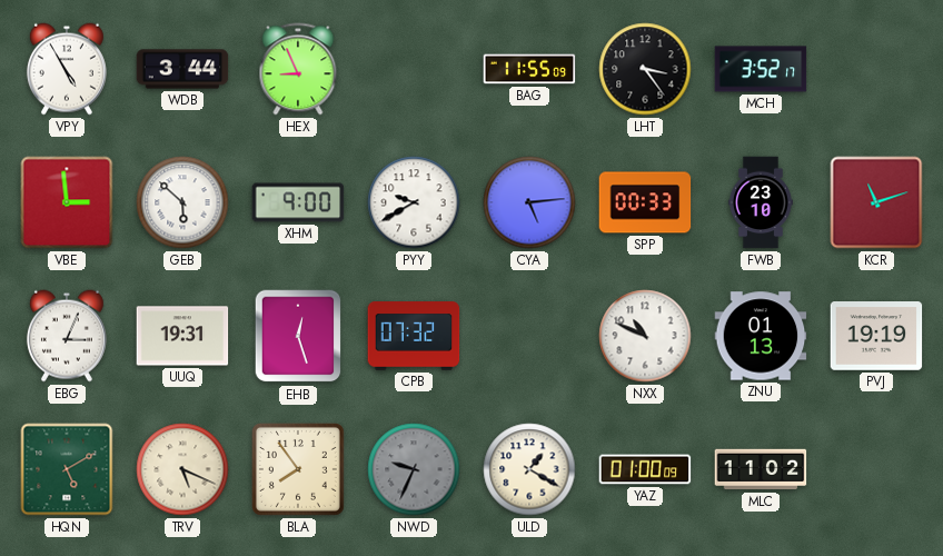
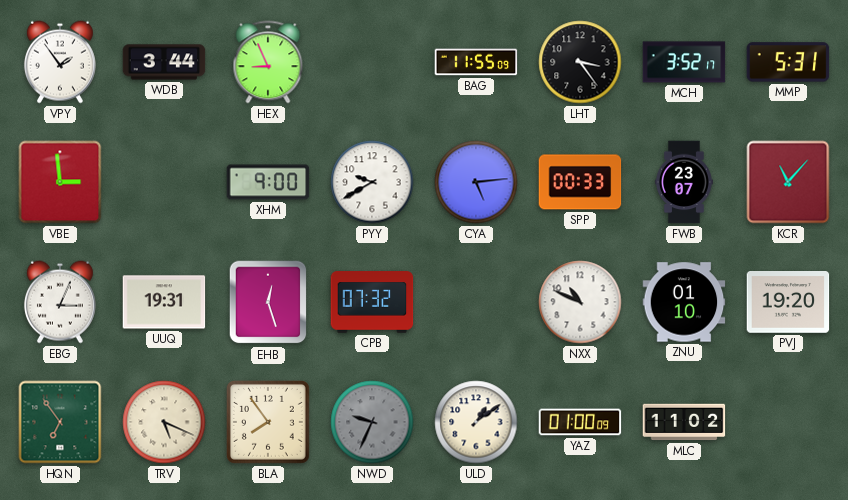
VPY: 4:55 -> 1:54 (60, 62)
MMP: none -> 5:31 (788, 62)
GEB: 5:52 -> none (182, 202)
FWB: 23:10 -> 23:07 (684, 182)
KCR: 11:12 -> 11:07 (788, 182)
ZNU: 01:13 -> 01:10 (684, 302)
PVJ: 19:19 -> 19:20 (788, 303)
HQN: 5:10 -> 6:54 (60, 422)
ULD: 1:20 -> 1:09 (476, 422)
